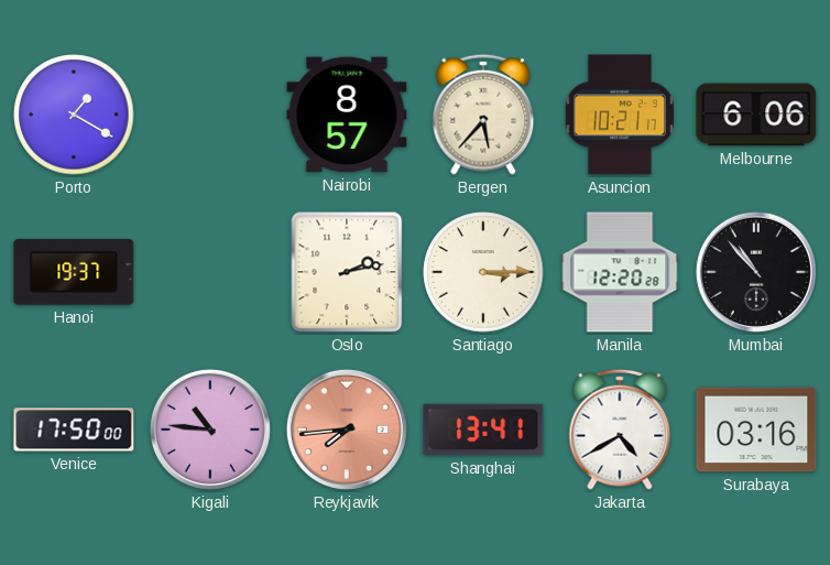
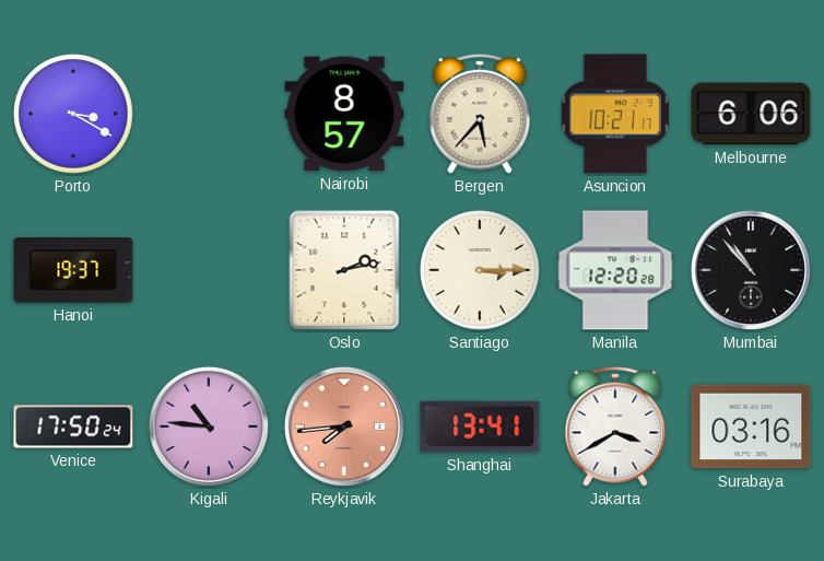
Porto: 1:20 -> 3:20 (73, 114)
Venice: 17:50:00 -> 17:50:24 (73, 426)
Jakarta: 4:40 -> 3:40 (615, 426)
